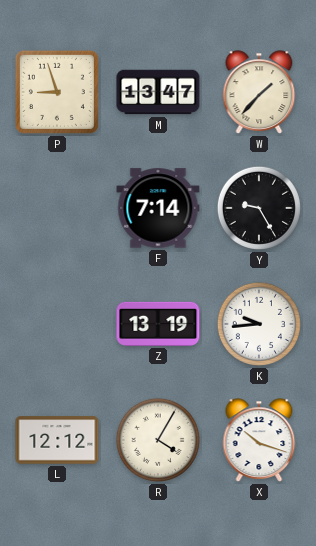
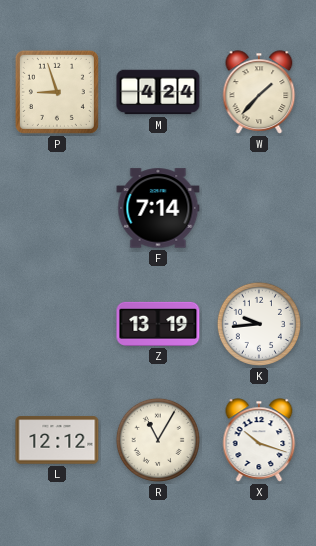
M: 13:47 -> 4:24 (158, 92)
Y: 9:25 -> none (259, 208)
R: 4:05 -> 11:05 (158, 440)
